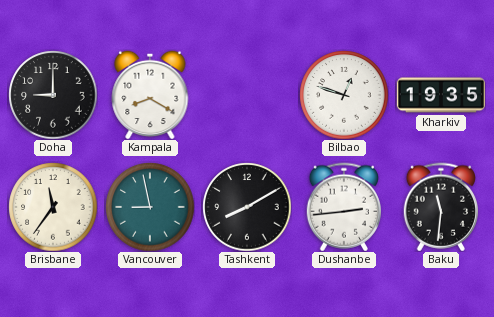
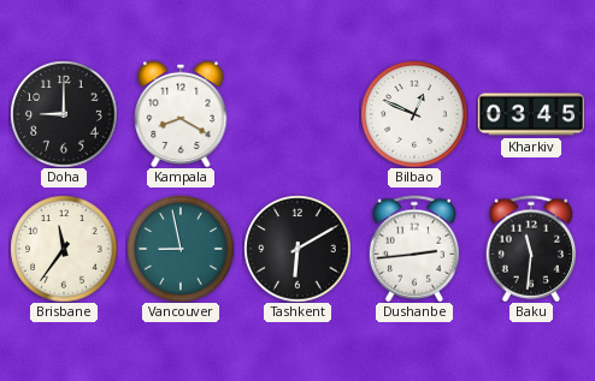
Bilbao: 12:48 -> 12:49 (414, 114)
Kharkiv: 19:35 -> 03:45 (530, 114)
Tashkent: 8:10 -> 6:10 (297, 249)
